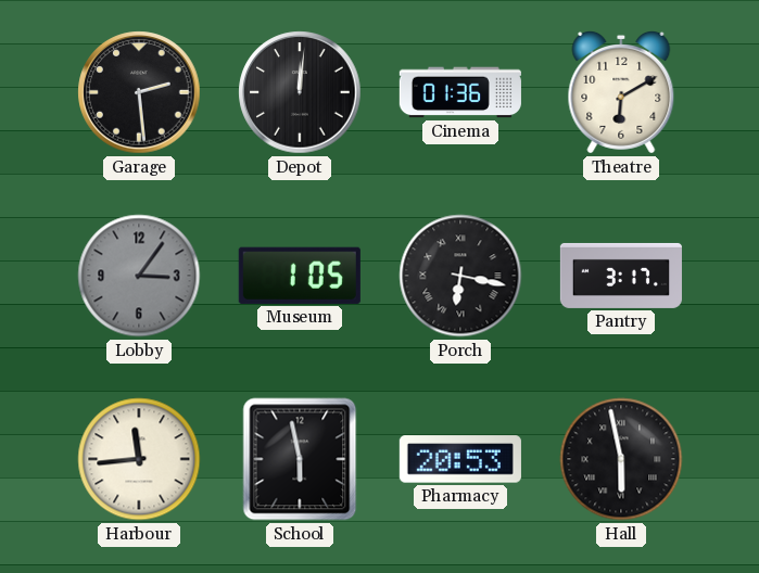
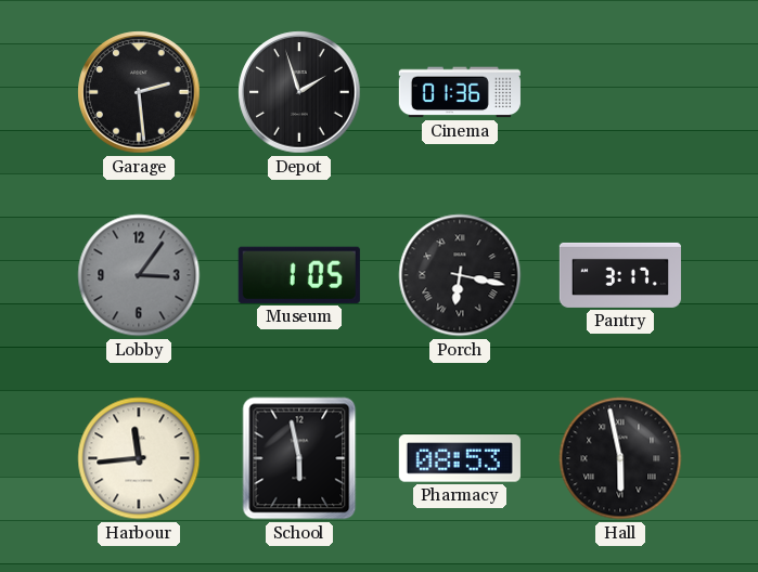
Depot: 12:01 -> 1:57 (299, 92)
Theatre: 6:10 -> none (621, 92)
Pharmacy: 20:53 -> 08:53 (460, 458)
